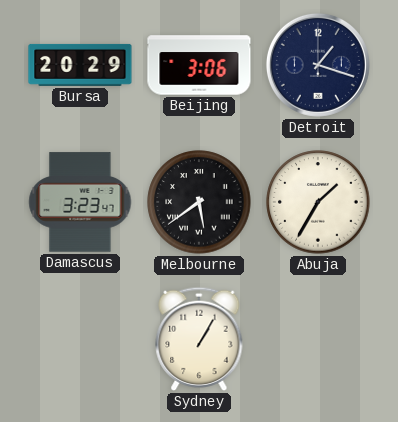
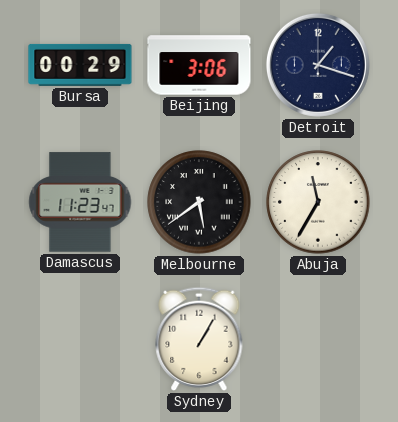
Bursa: 20:29 -> 00:29 (80, 65)
Damascus: 3:23 -> 11:23 (80, 202)
Abuja: 1:35 -> 11:35 (318, 202)
